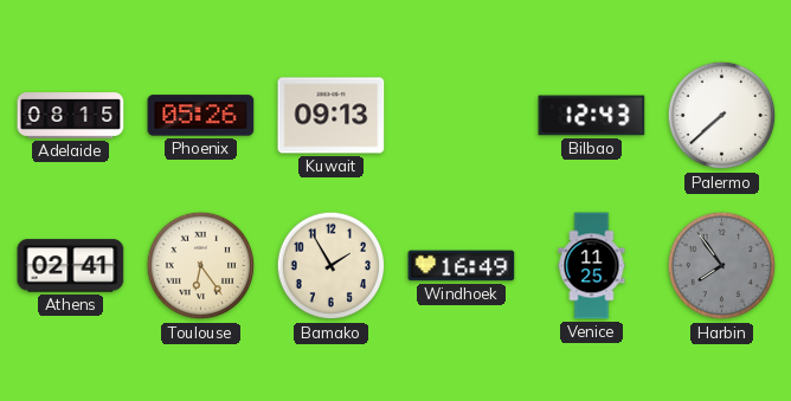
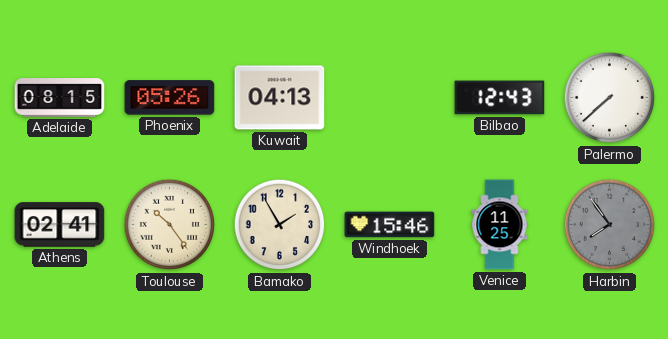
Kuwait: 09:13 -> 04:13 (280, 98)
Toulouse: 6:24 -> 10:24 (170, 225)
Windhoek: 16:49 -> 15:46 (390, 225)
